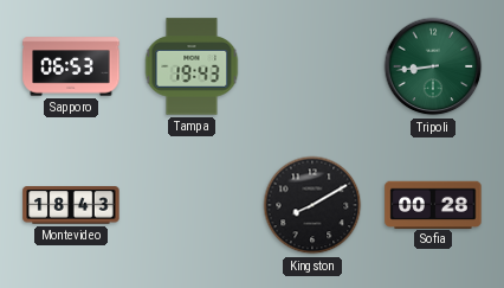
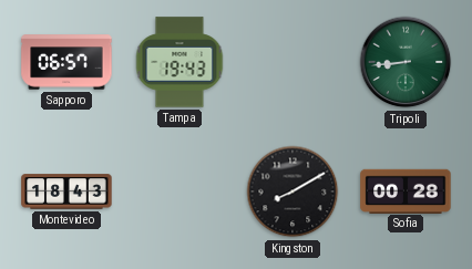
Sapporo: 06:53 -> 06:57 (66, 62)
